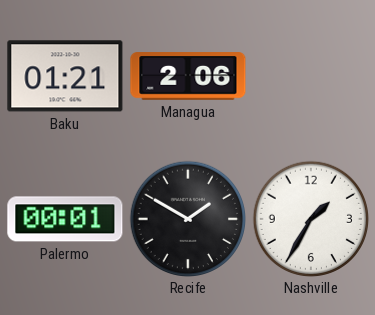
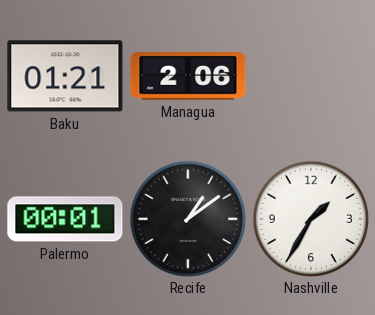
Recife: 1:50 -> 1:09 (187, 218)
